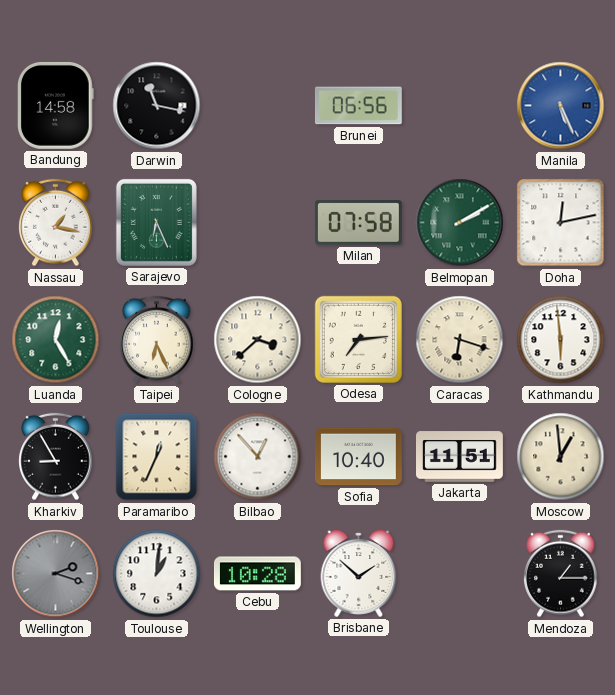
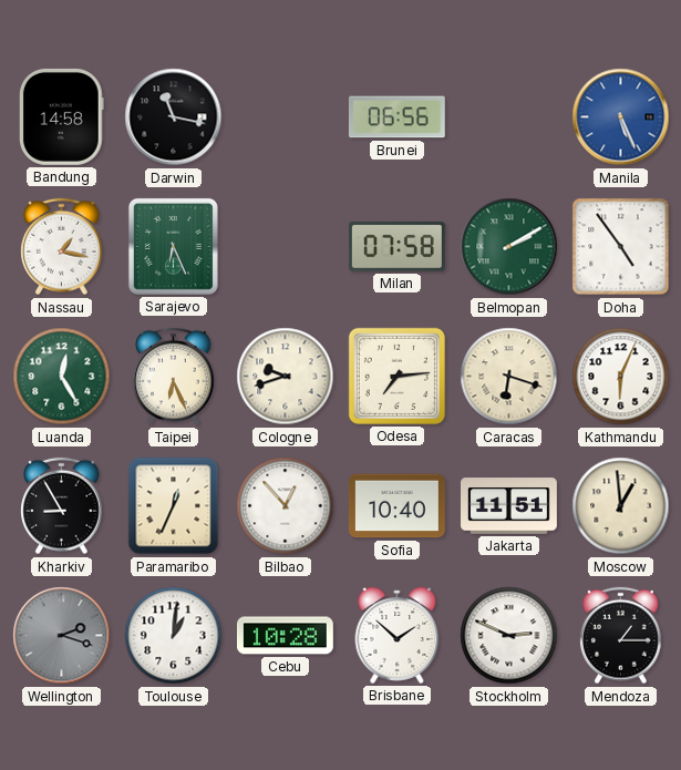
Doha: 12:13 -> 4:54 (621, 247)
Cologne: 3:38 -> 9:42 (286, 377)
Kathmandu: 5:59 -> 6:04 (621, 377)
Stockholm: none -> 2:49 (509, 636)
